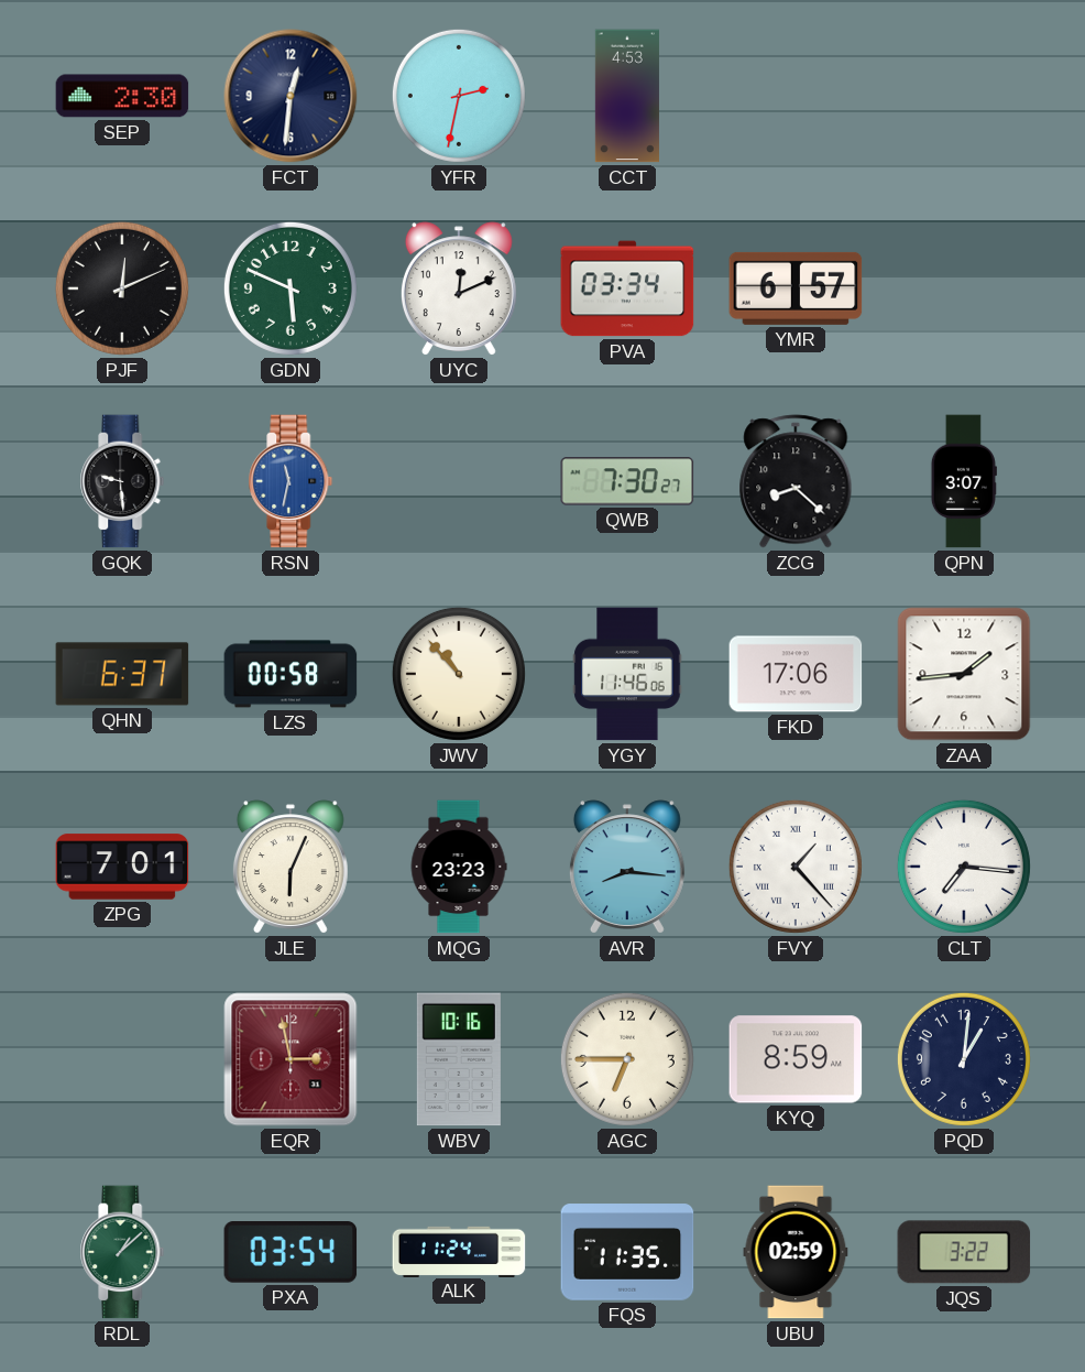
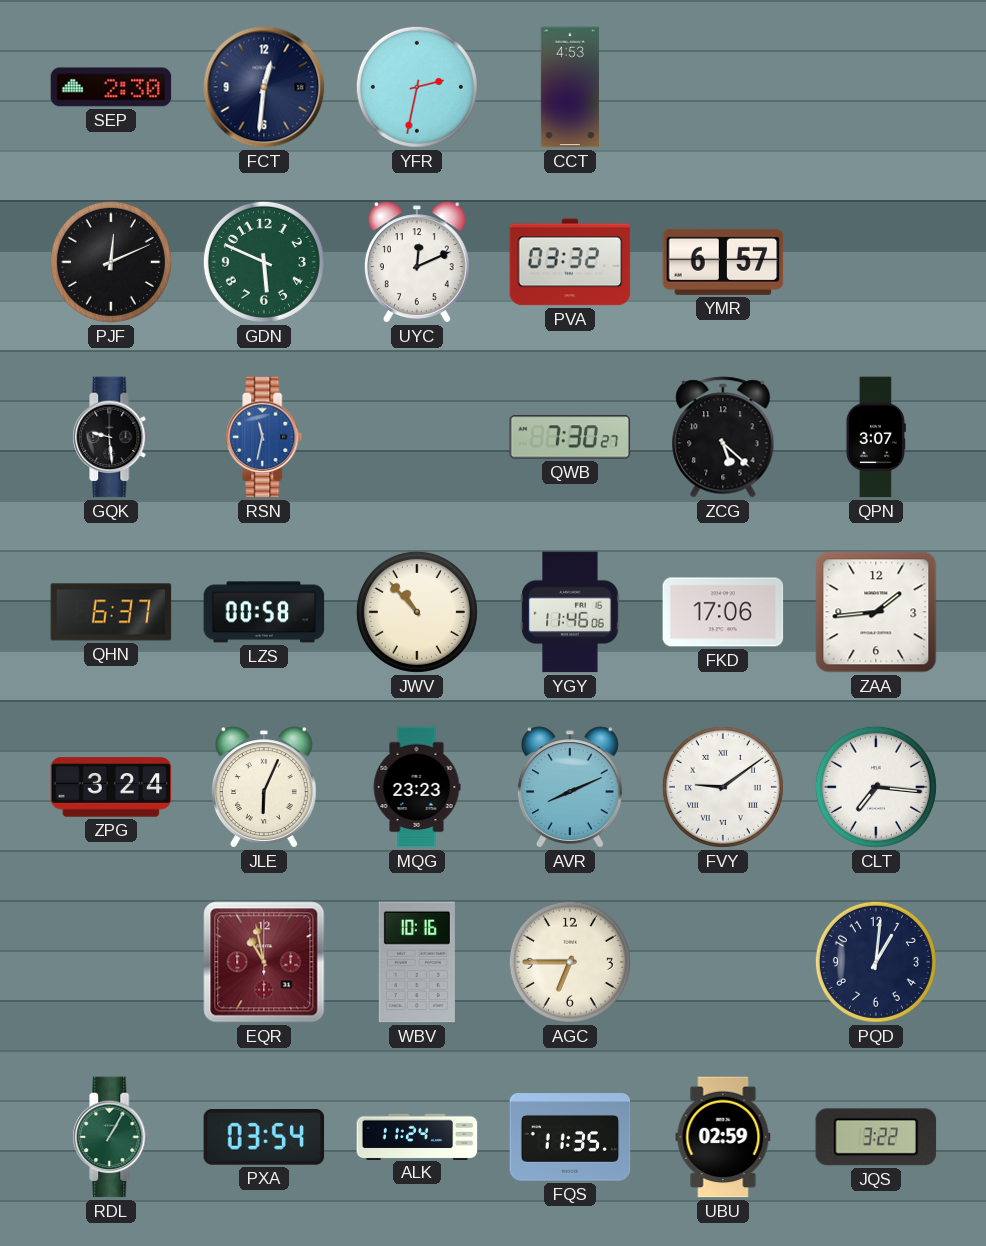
PVA: 03:34 -> 03:32 (570, 262)
ZCG: 8:22 -> 5:22 (723, 437)
ZPG: 7:01 -> 3:24 (111, 787)
AVR: 8:16 -> 8:11 (570, 787)
FVY: 1:23 -> 9:09 (723, 787)
EQR: 2:58 -> 10:58 (264, 962)
KYQ: 8:59 -> none (796, 1059)
RDL: 1:08 -> 1:05 (111, 1137)
